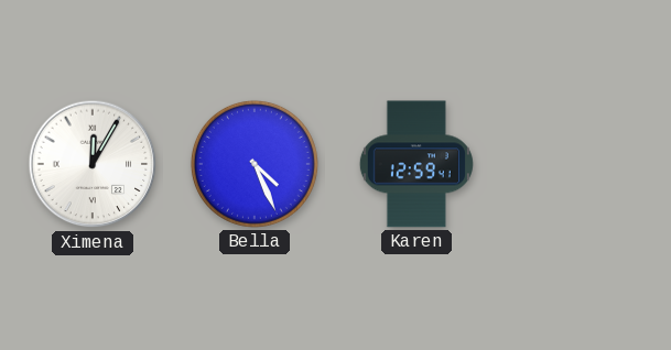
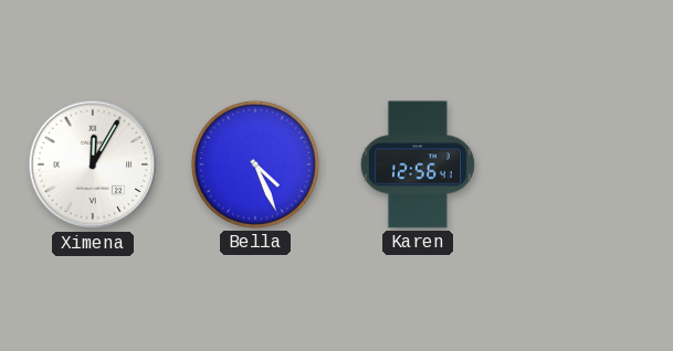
Karen: 12:59 -> 12:56 (418, 164)
